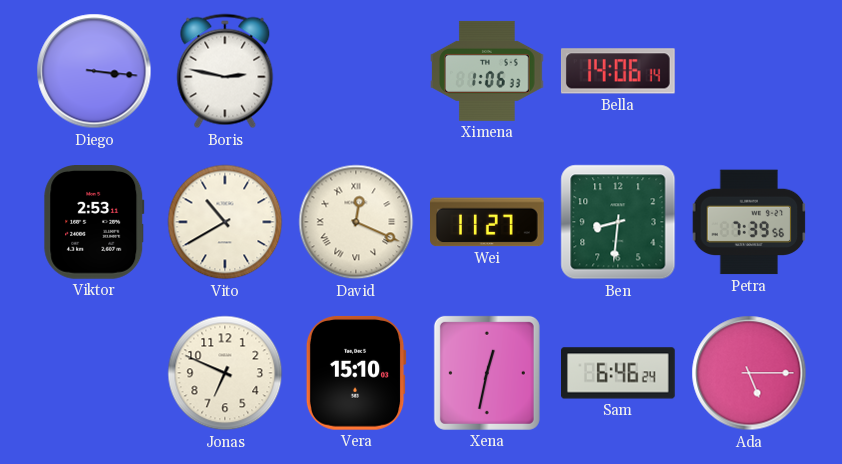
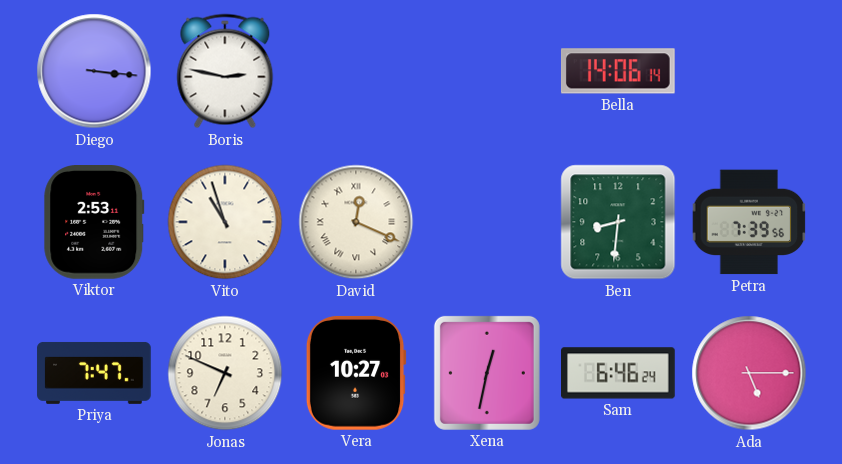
Ximena: 1:06 -> none (487, 71)
Vito: 10:40 -> 10:57 (225, 222)
Wei: 11:27 -> none (488, 222)
Priya: none -> 7:47 (94, 373)
Vera: 15:10 -> 10:27 (356, 373)
